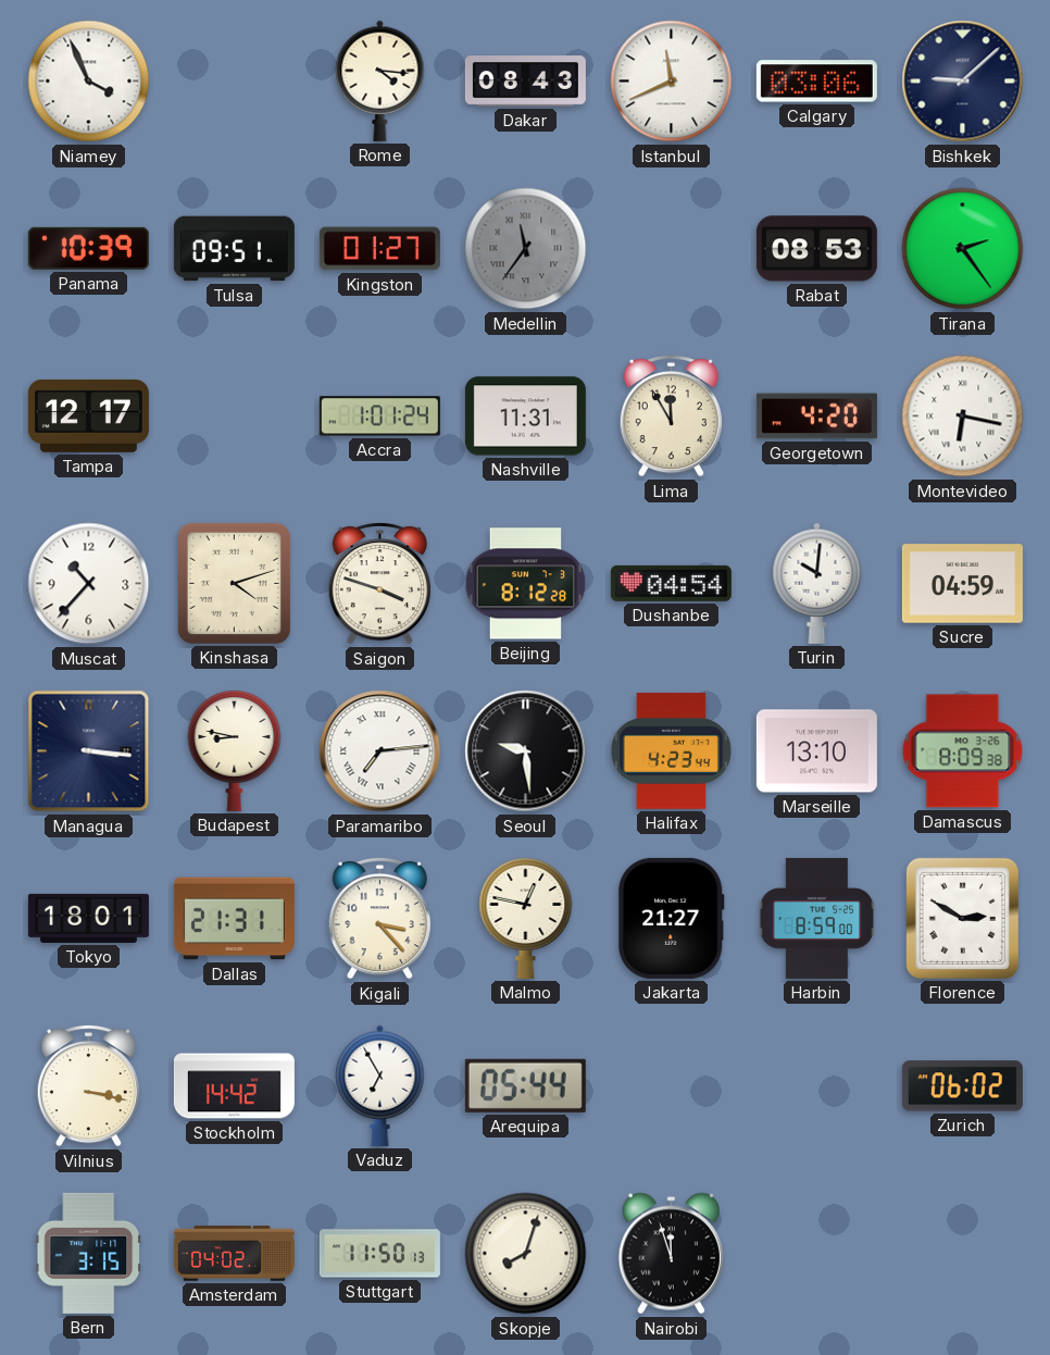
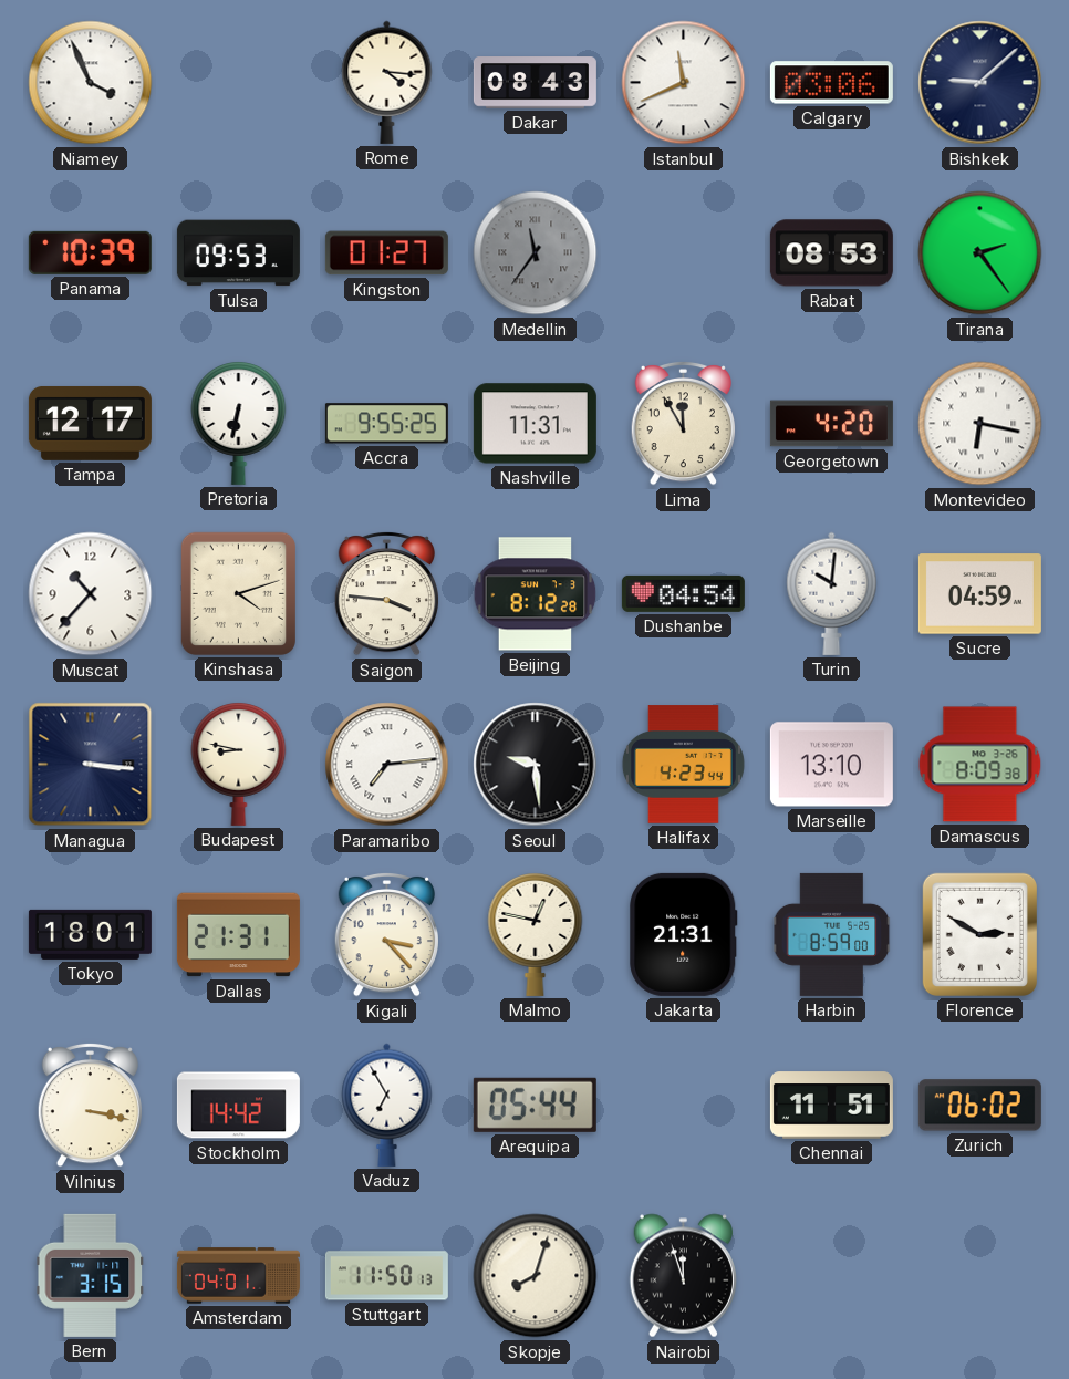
Tulsa: 09:51 -> 09:53 (238, 253)
Pretoria: none -> 6:32 (239, 424)
Accra: 1:01 -> 9:55 (386, 424)
Saigon: 3:48 -> 3:46 (386, 593)
Jakarta: 21:27 -> 21:31 (684, 934)
Chennai: none -> 11:51 (831, 1106)
Amsterdam: 04:02 -> 04:01 (238, 1276)
